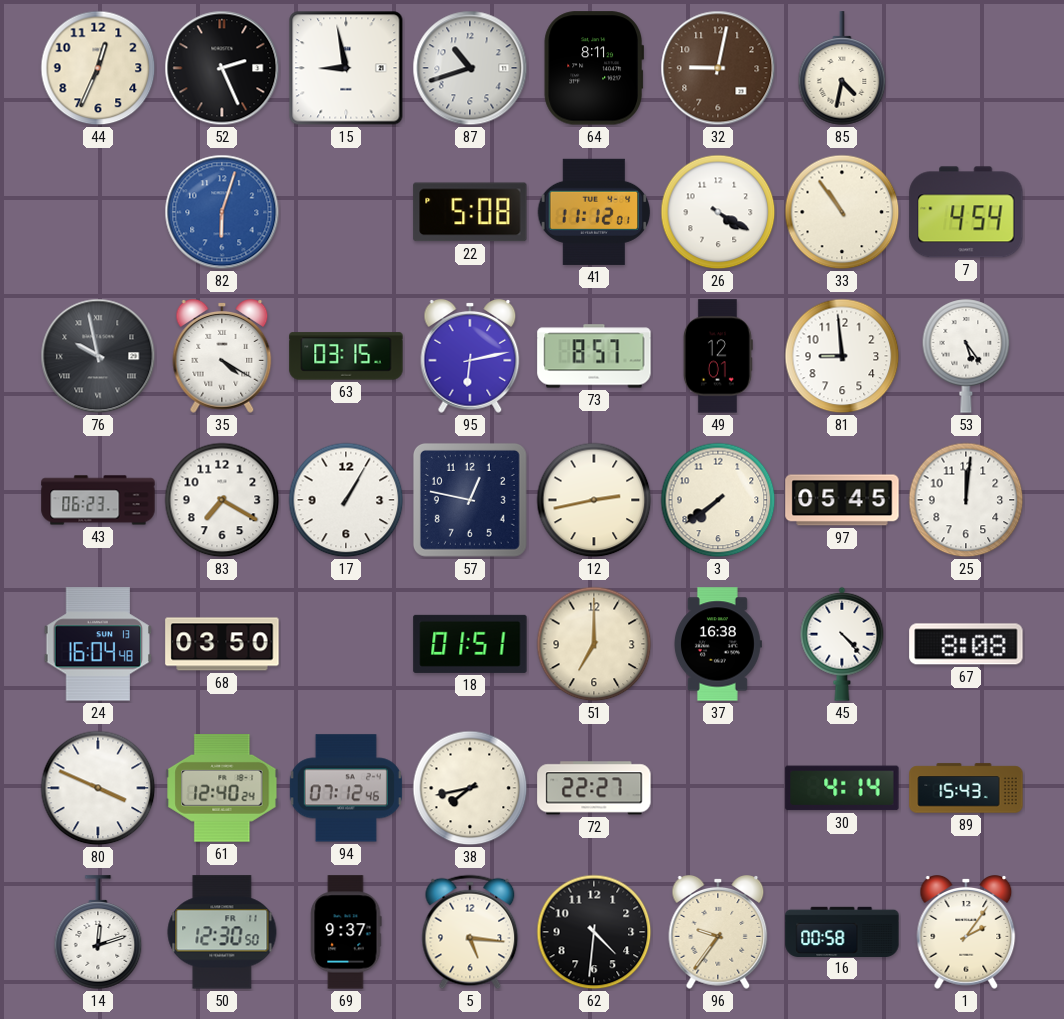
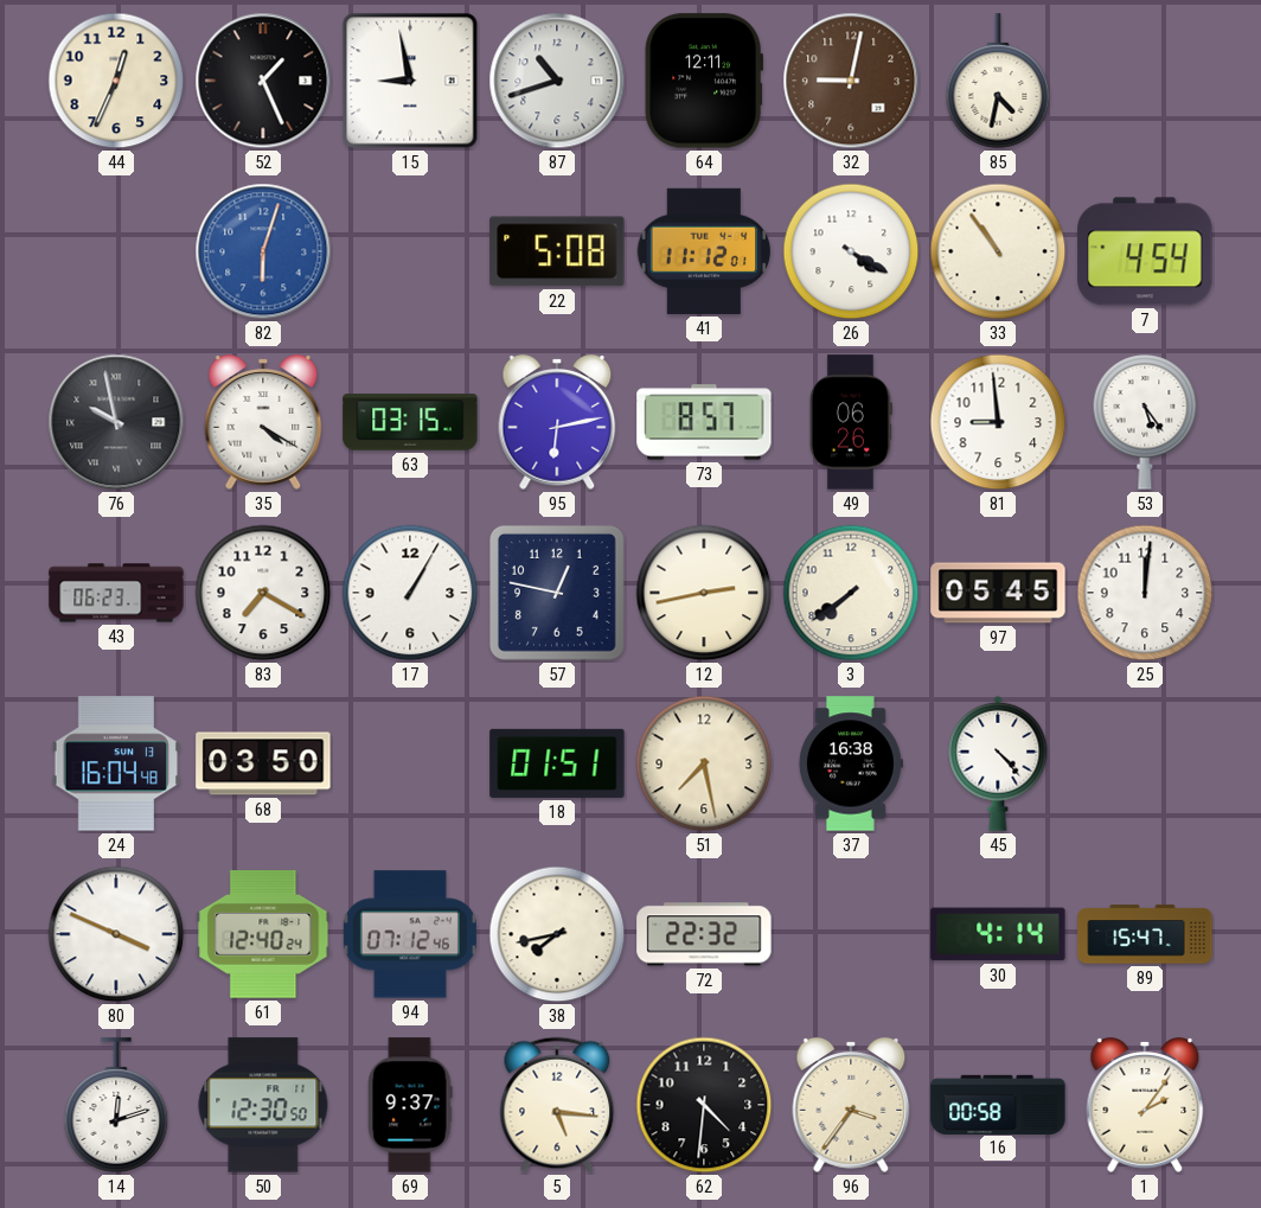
52: 2:26 -> 1:26 (263, 81)
64: 8:11 -> 12:11 (703, 81)
49: 12:01 -> 06:26 (851, 422)
51: 7:00 -> 7:28 (704, 763)
67: 8:08 -> none (966, 644)
72: 22:27 -> 22:32 (704, 934)
89: 15:43 -> 15:47 (1145, 934)
96: 9:36 -> 3:36 (851, 1106)
